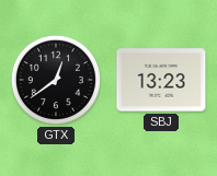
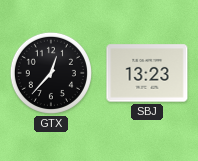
GTX: 12:39 -> 12:37 (51, 73)
